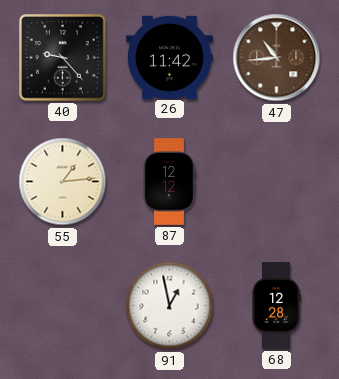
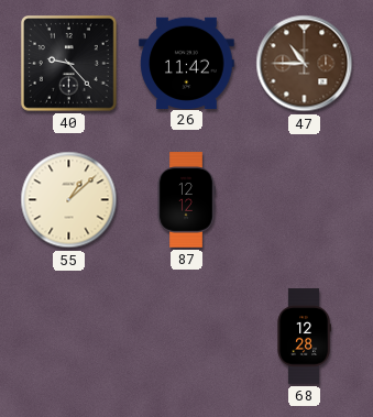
47: 10:44 -> 10:45 (305, 64)
55: 1:14 -> 1:08 (69, 200)
91: 12:58 -> none (170, 306)
